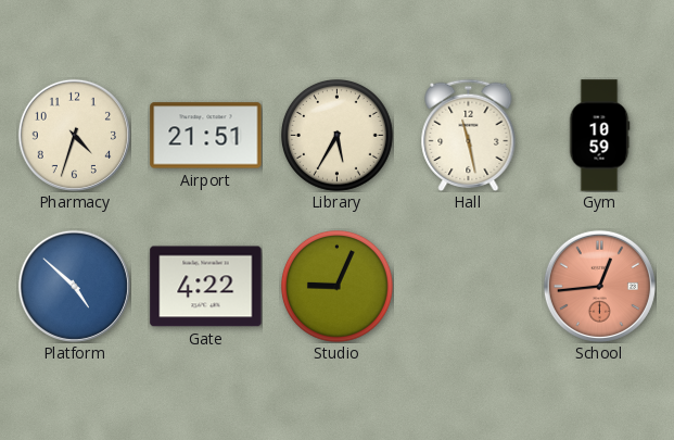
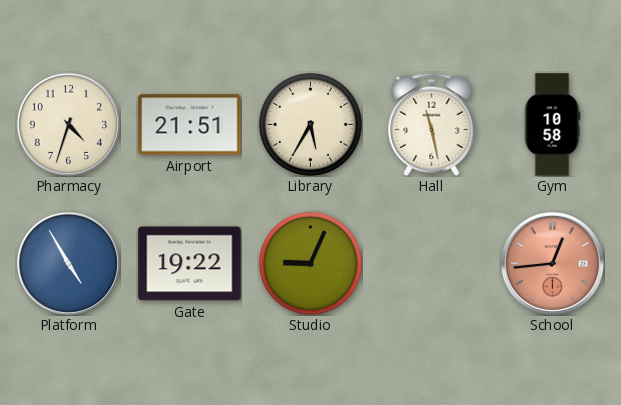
Gym: 10:59 -> 10:58 (552, 125)
Platform: 4:52 -> 4:55 (68, 263)
Gate: 4:22 -> 19:22 (190, 264)
